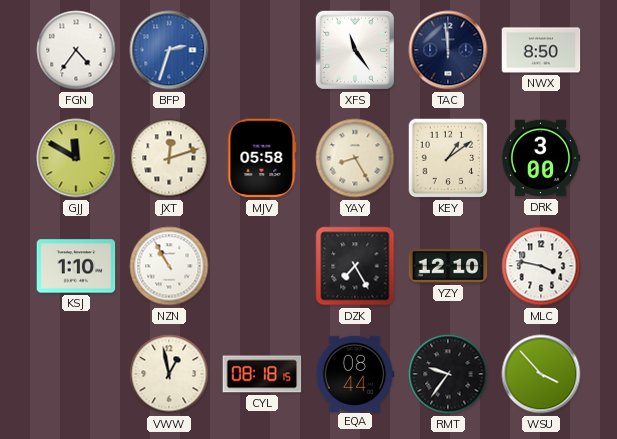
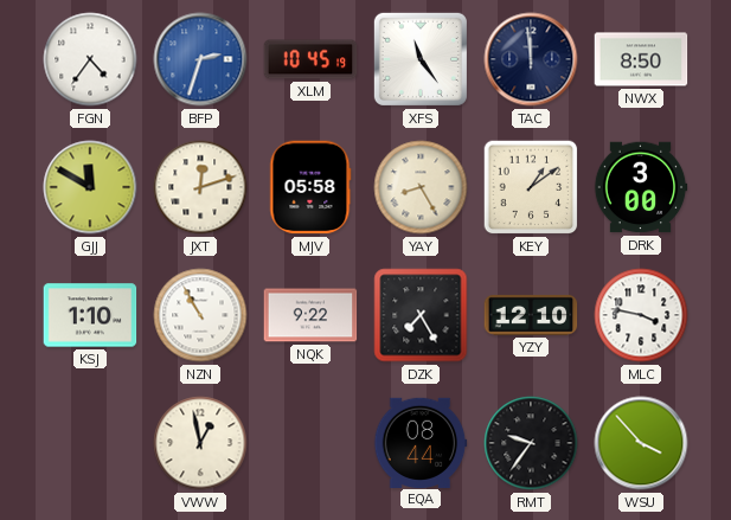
XLM: none -> 10:45 (310, 59)
NQK: none -> 9:22 (310, 315)
CYL: 08:18 -> none (262, 374)
